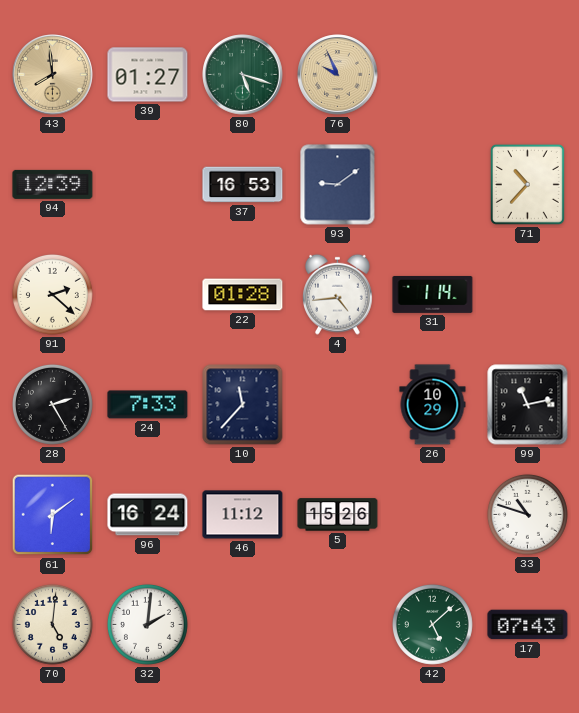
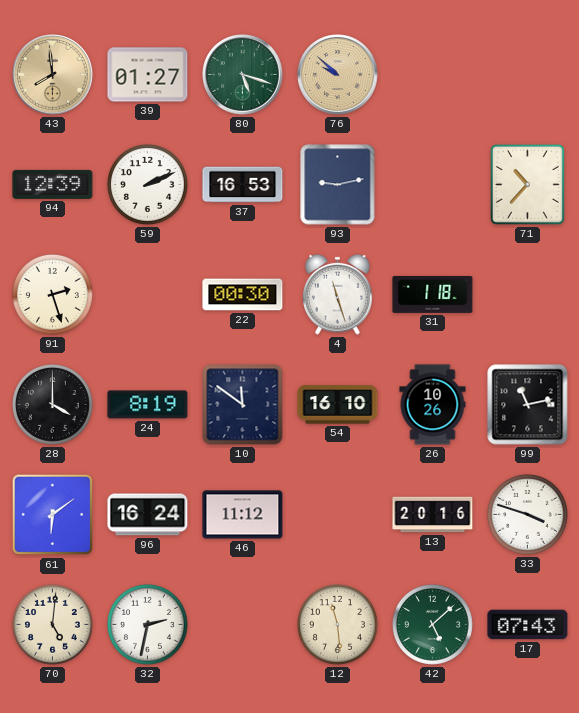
76: 9:56 -> 9:52 (338, 75)
59: none -> 2:11 (147, 184)
93: 9:09 -> 9:13 (338, 185)
91: 2:22 -> 2:27 (52, 294)
22: 01:28 -> 00:30 (243, 295)
4: 4:44 -> 11:27 (338, 294)
31: 1:14 -> 1:18 (433, 294)
28: 2:25 -> 4:00 (52, 404)
24: 7:33 -> 8:19 (148, 405)
10: 11:37 -> 11:51 (243, 405)
54: none -> 16:10 (338, 405)
26: 10:29 -> 10:26 (433, 405)
5: 15:26 -> none (338, 515)
13: none -> 20:16 (433, 515)
33: 10:48 -> 3:48 (527, 514)
32: 2:01 -> 2:32 (147, 624)
12: none -> 11:29 (337, 624)
